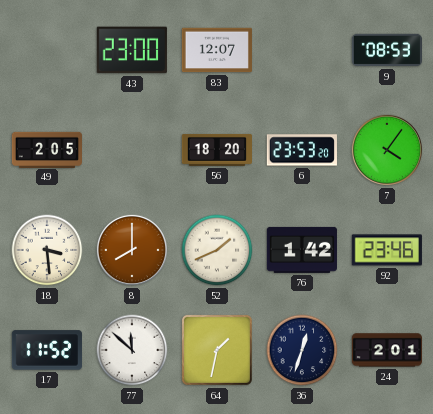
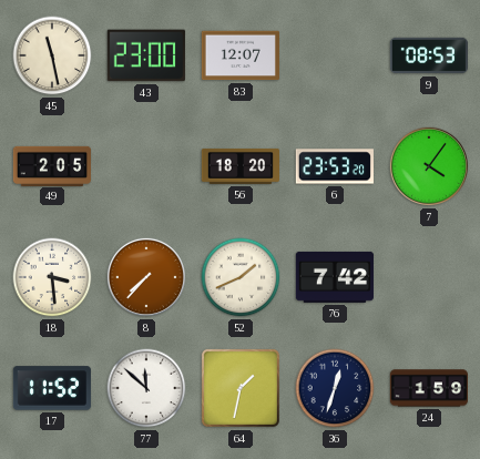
45: none -> 11:28 (52, 55)
8: 8:00 -> 7:37 (146, 277)
76: 1:42 -> 7:42 (335, 277)
92: 23:46 -> none (387, 250)
24: 2:01 -> 1:59 (429, 388)
